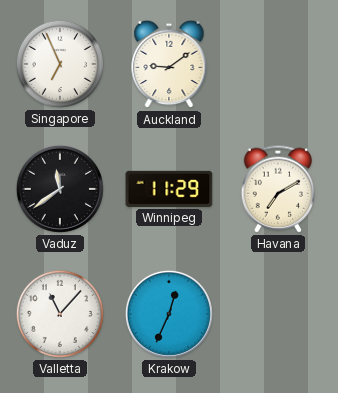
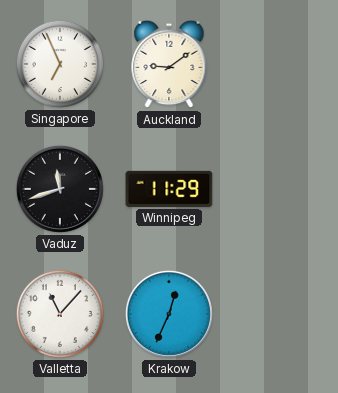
Vaduz: 11:39 -> 11:42 (60, 189)
Havana: 7:10 -> none (278, 189)
